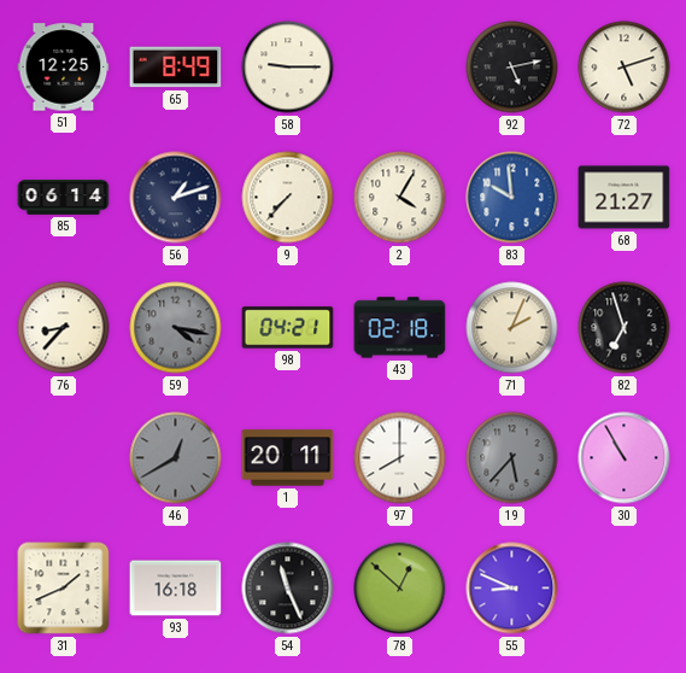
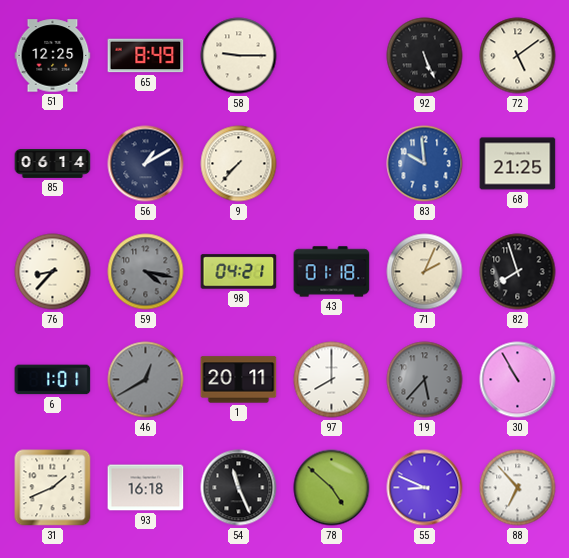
92: 5:13 -> 5:26 (425, 56)
72: 5:12 -> 5:09 (518, 56)
56: 1:12 -> 1:10 (146, 164)
2: 4:05 -> none (400, 198)
68: 21:27 -> 21:25 (518, 164)
43: 02:18 -> 01:18 (332, 272)
82: 6:57 -> 7:57 (518, 272)
6: none -> 1:01 (53, 380)
78: 12:52 -> 4:52 (332, 488)
88: none -> 6:53 (518, 488)
